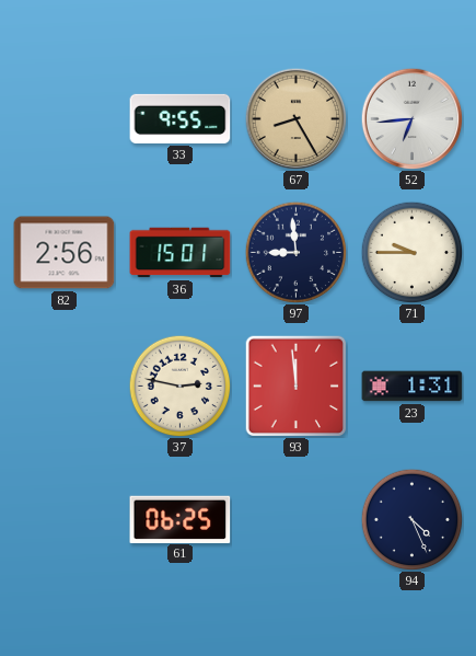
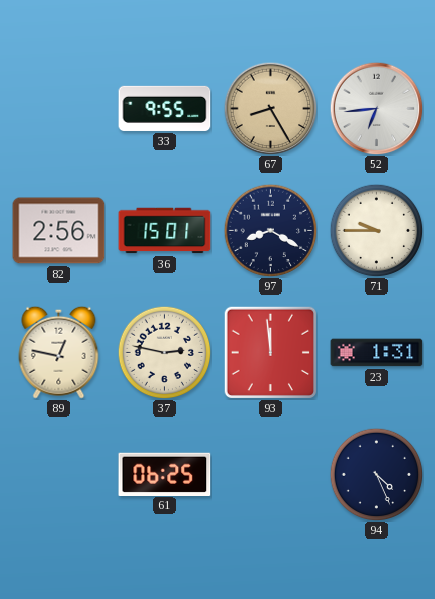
97: 8:59 -> 8:20 (270, 230)
89: none -> 12:47 (59, 352)
